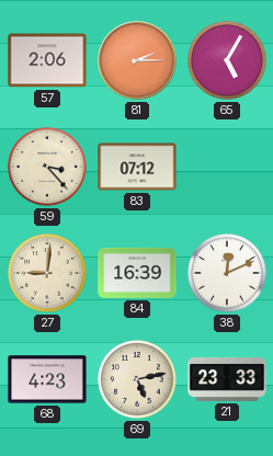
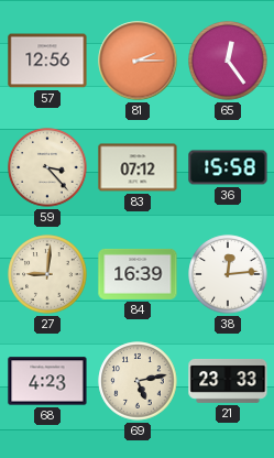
57: 2:06 -> 12:56 (47, 61)
65: 5:05 -> 12:24 (228, 61)
36: none -> 15:58 (228, 167)
38: 12:11 -> 12:14 (228, 274)
